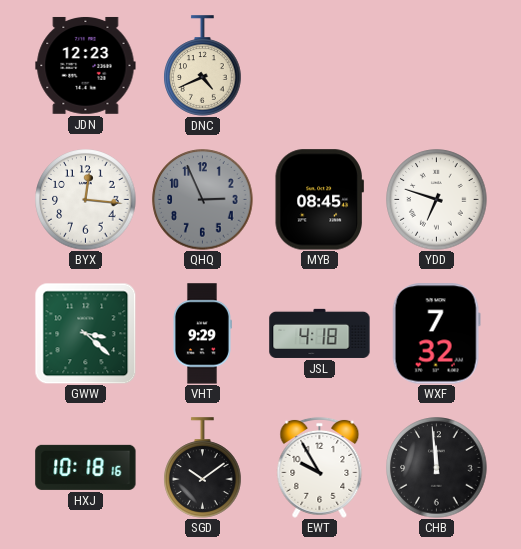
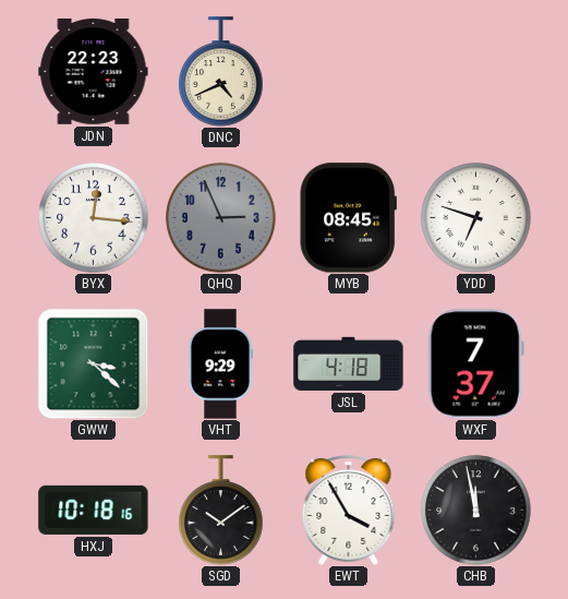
JDN: 12:23 -> 22:23 (94, 72)
WXF: 7:32 -> 7:37 (475, 364)
EWT: 9:55 -> 3:55 (349, 510)
CHB: 11:59 -> 11:58 (476, 511)
